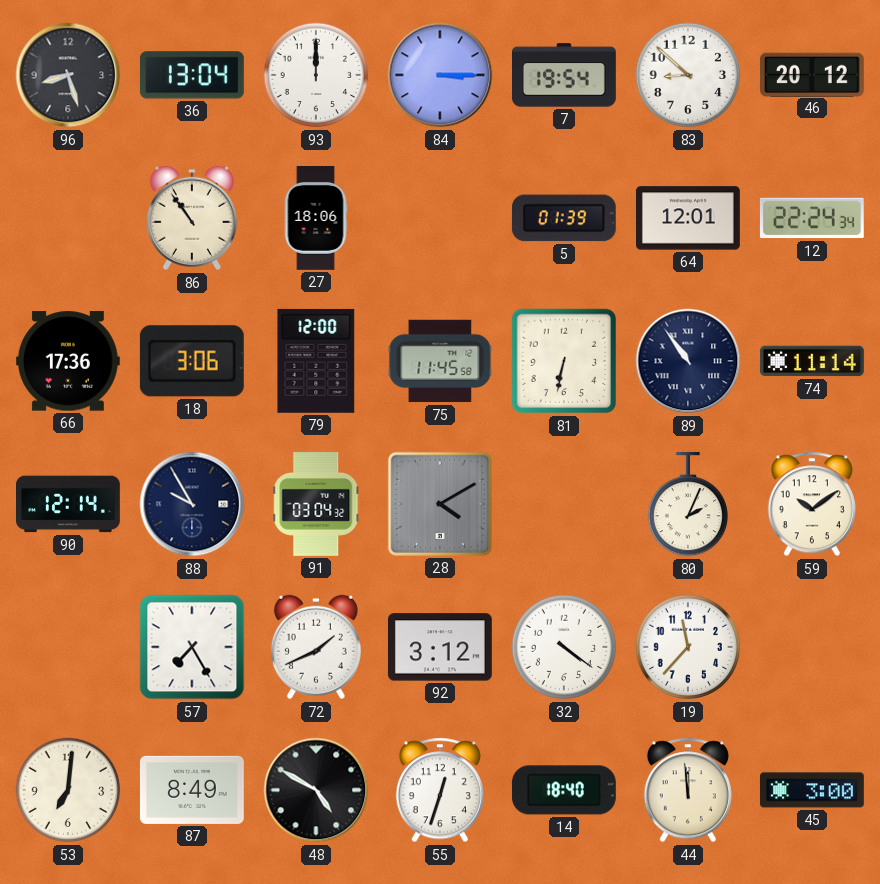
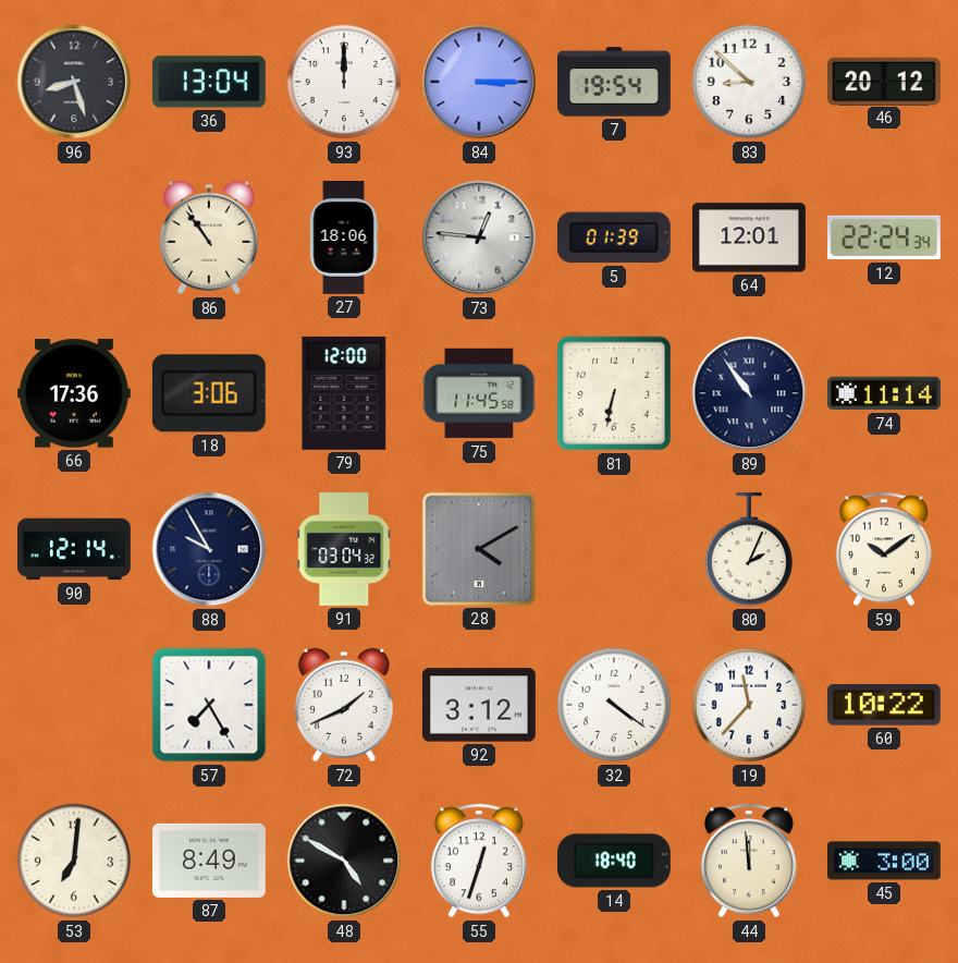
73: none -> 12:46 (479, 237)
60: none -> 10:22 (884, 706)
